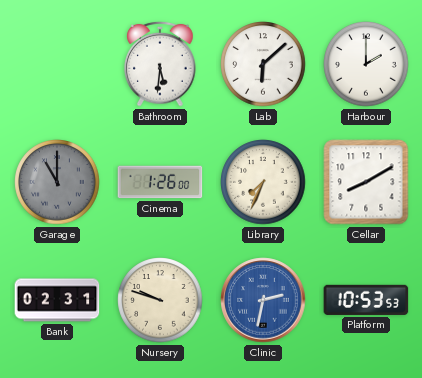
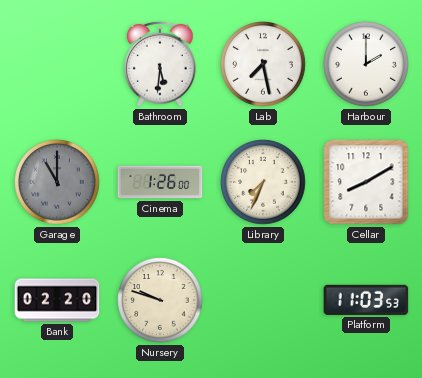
Lab: 6:08 -> 7:28 (263, 64)
Bank: 02:31 -> 02:20 (57, 300)
Clinic: 2:32 -> none (263, 300)
Platform: 10:53 -> 11:03 (366, 300)
